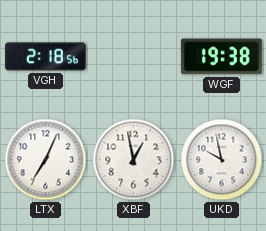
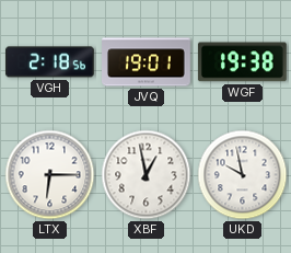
JVQ: none -> 19:01 (147, 62)
LTX: 7:04 -> 6:15 (50, 175)
